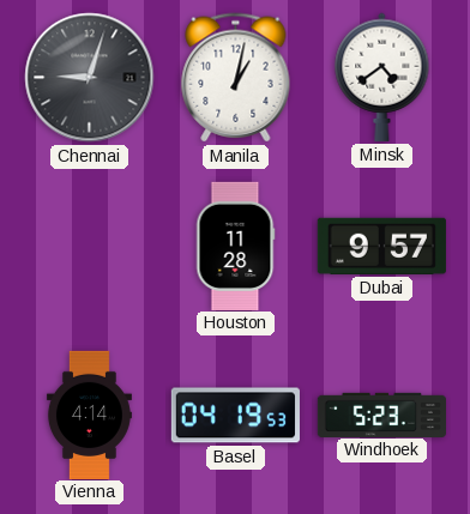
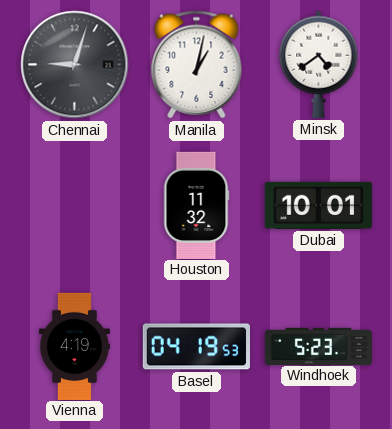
Houston: 11:28 -> 11:32 (196, 205)
Dubai: 9:57 -> 10:01 (318, 205)
Vienna: 4:14 -> 4:19 (74, 346)
